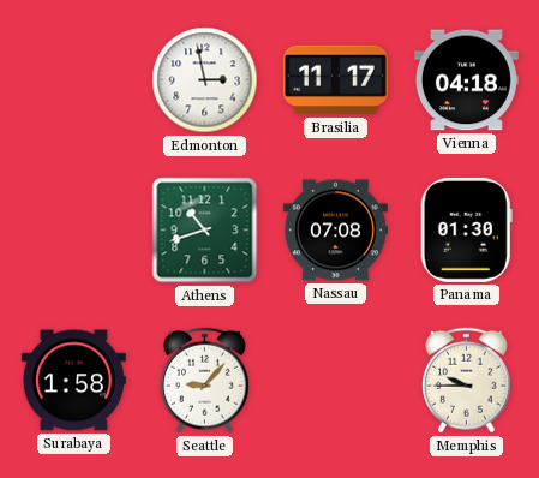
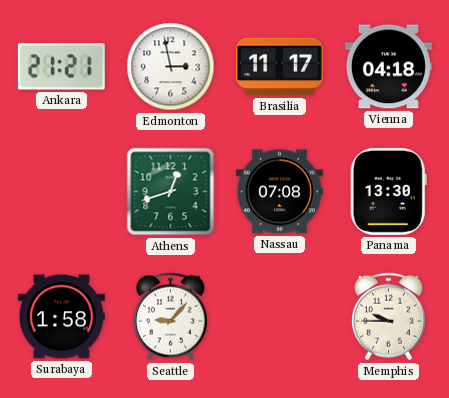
Ankara: none -> 21:21 (61, 67)
Athens: 10:42 -> 12:42 (171, 192)
Panama: 01:30 -> 13:30 (388, 191)
